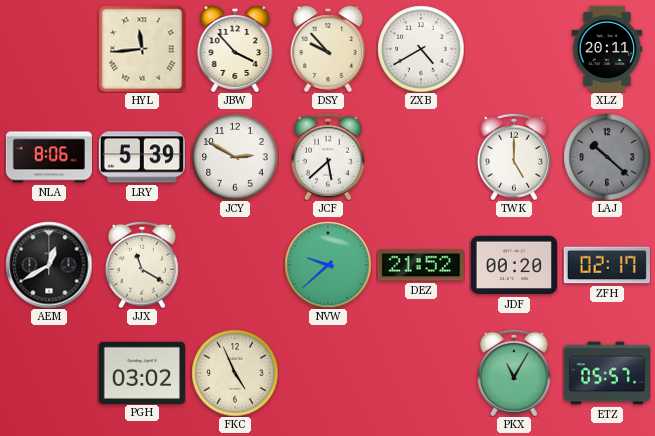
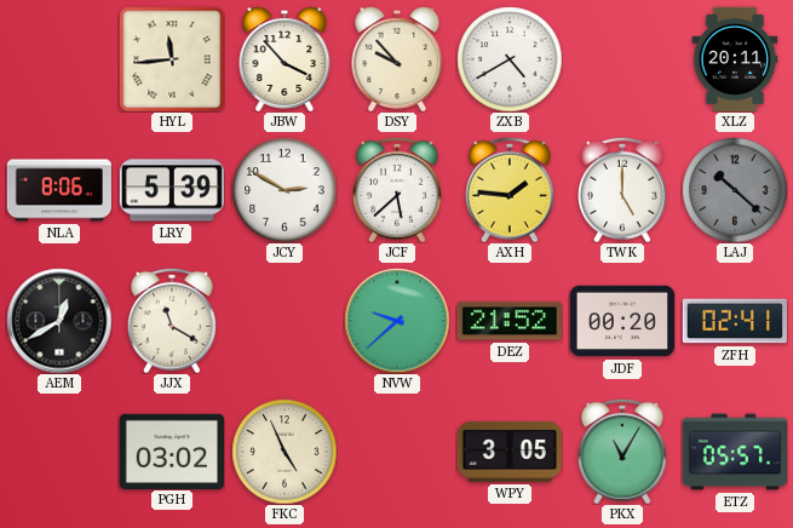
AXH: none -> 1:46 (510, 190)
ZFH: 02:17 -> 02:41 (735, 321)
WPY: none -> 3:05 (508, 452)
